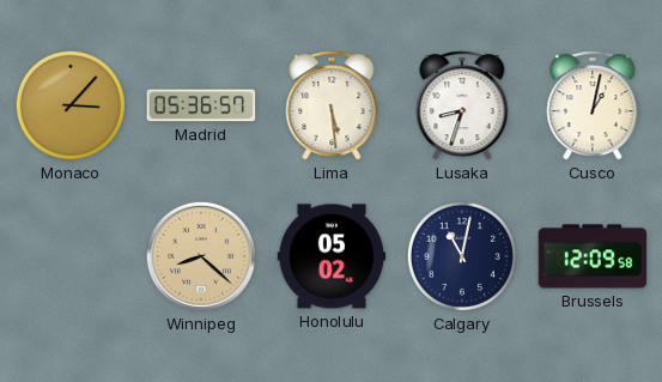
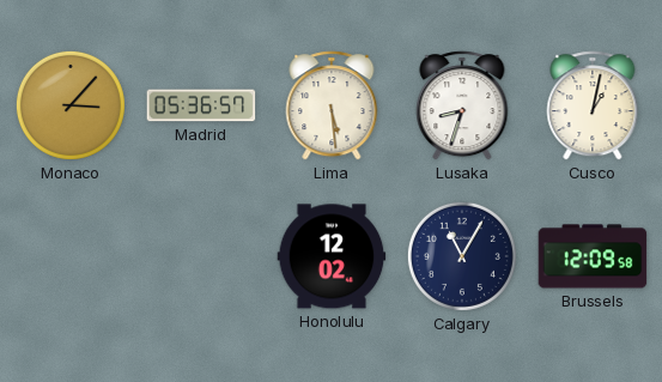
Winnipeg: 8:22 -> none (201, 256)
Honolulu: 05:02 -> 12:02 (332, 256)
Calgary: 11:02 -> 11:05 (462, 256)
